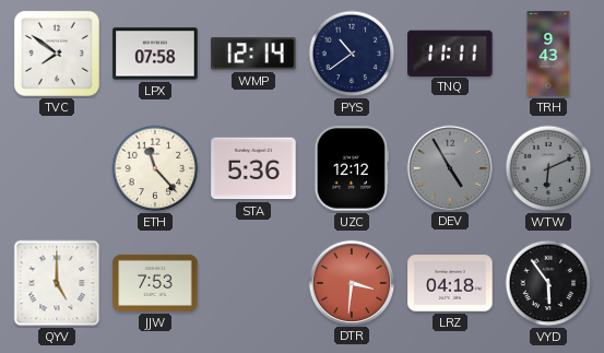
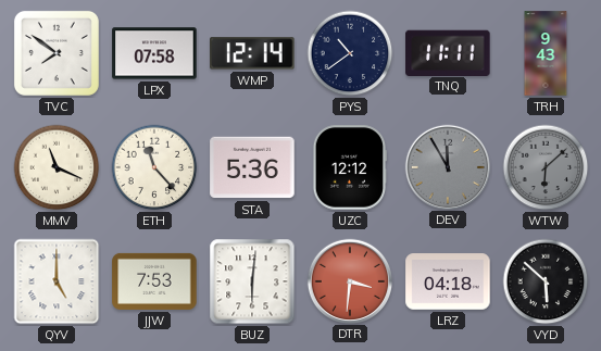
MMV: none -> 11:19 (57, 167)
DEV: 4:55 -> 11:55 (447, 166)
WTW: 6:11 -> 6:08 (546, 167)
BUZ: none -> 6:01 (252, 281)
VYD: 5:54 -> 5:52 (546, 281)
